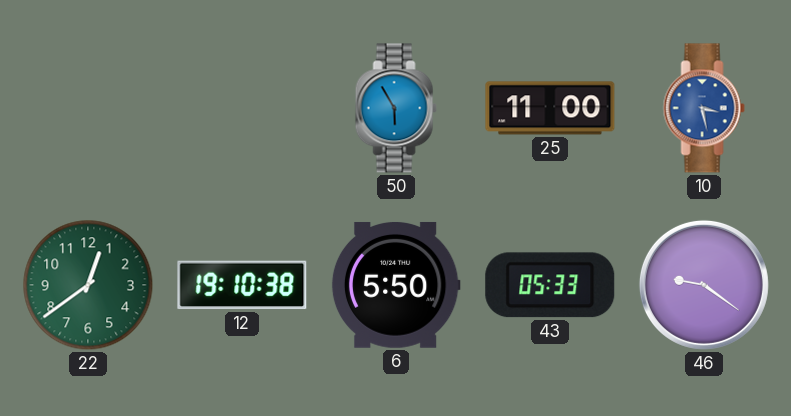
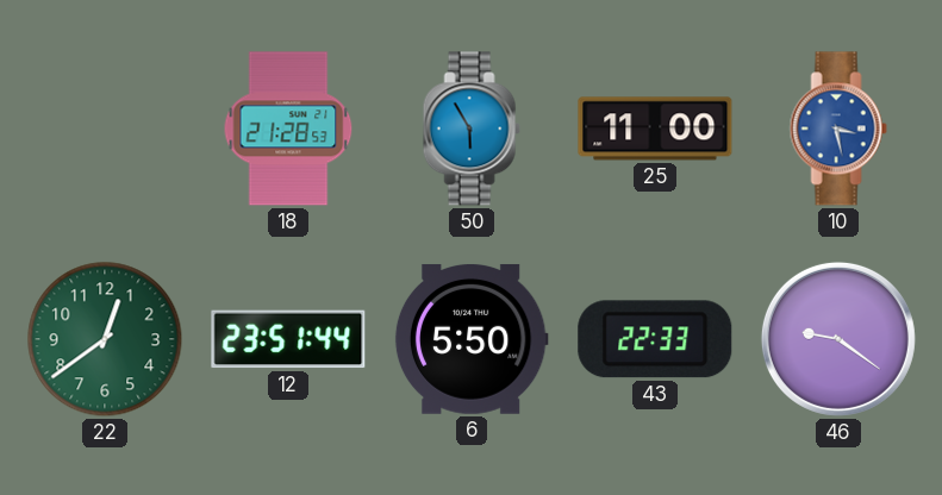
18: none -> 21:28 (288, 129)
12: 19:10 -> 23:51 (288, 339)
43: 05:33 -> 22:33 (655, 339)
